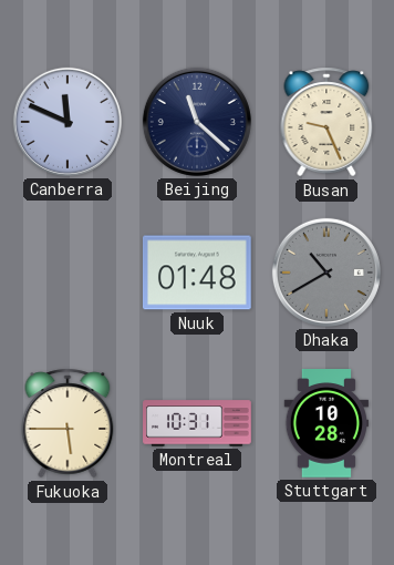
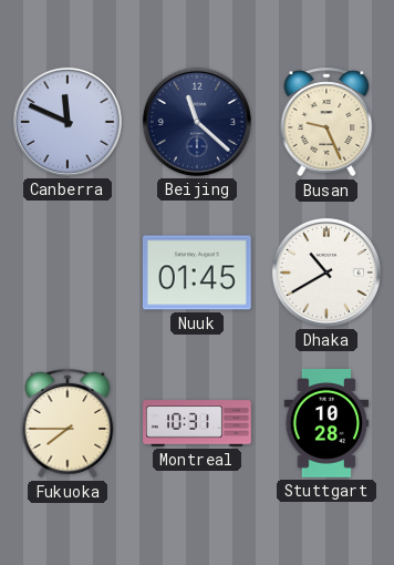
Nuuk: 01:48 -> 01:45 (198, 273)
Dhaka dial: grey -> white (326, 273)
Fukuoka: 5:45 -> 7:45 (68, 423)
